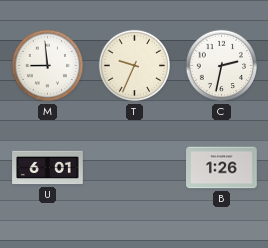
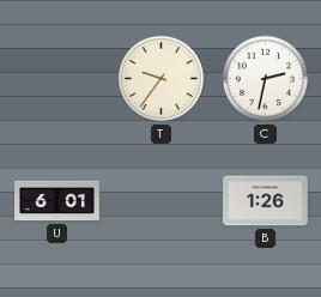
M: 8:59 -> none (48, 66)
T: 9:34 -> 9:36 (162, 79)
